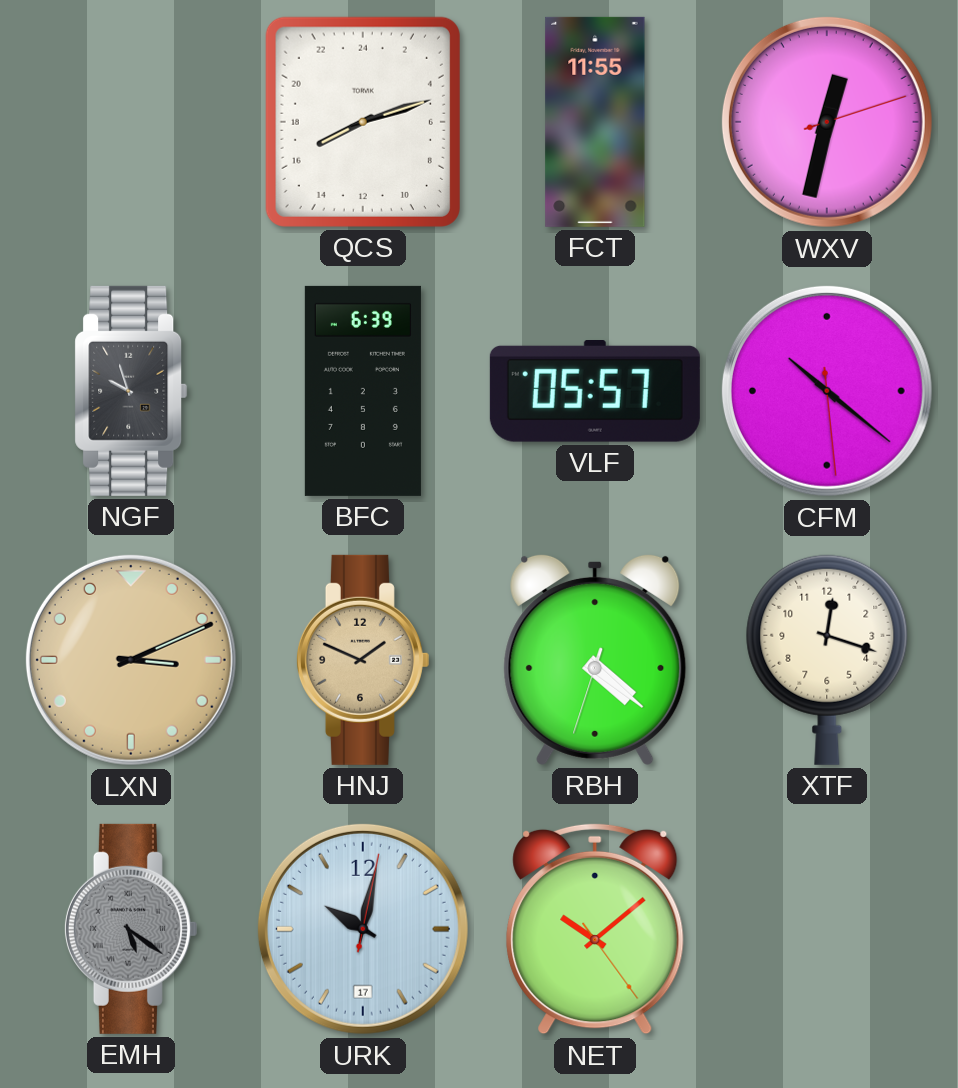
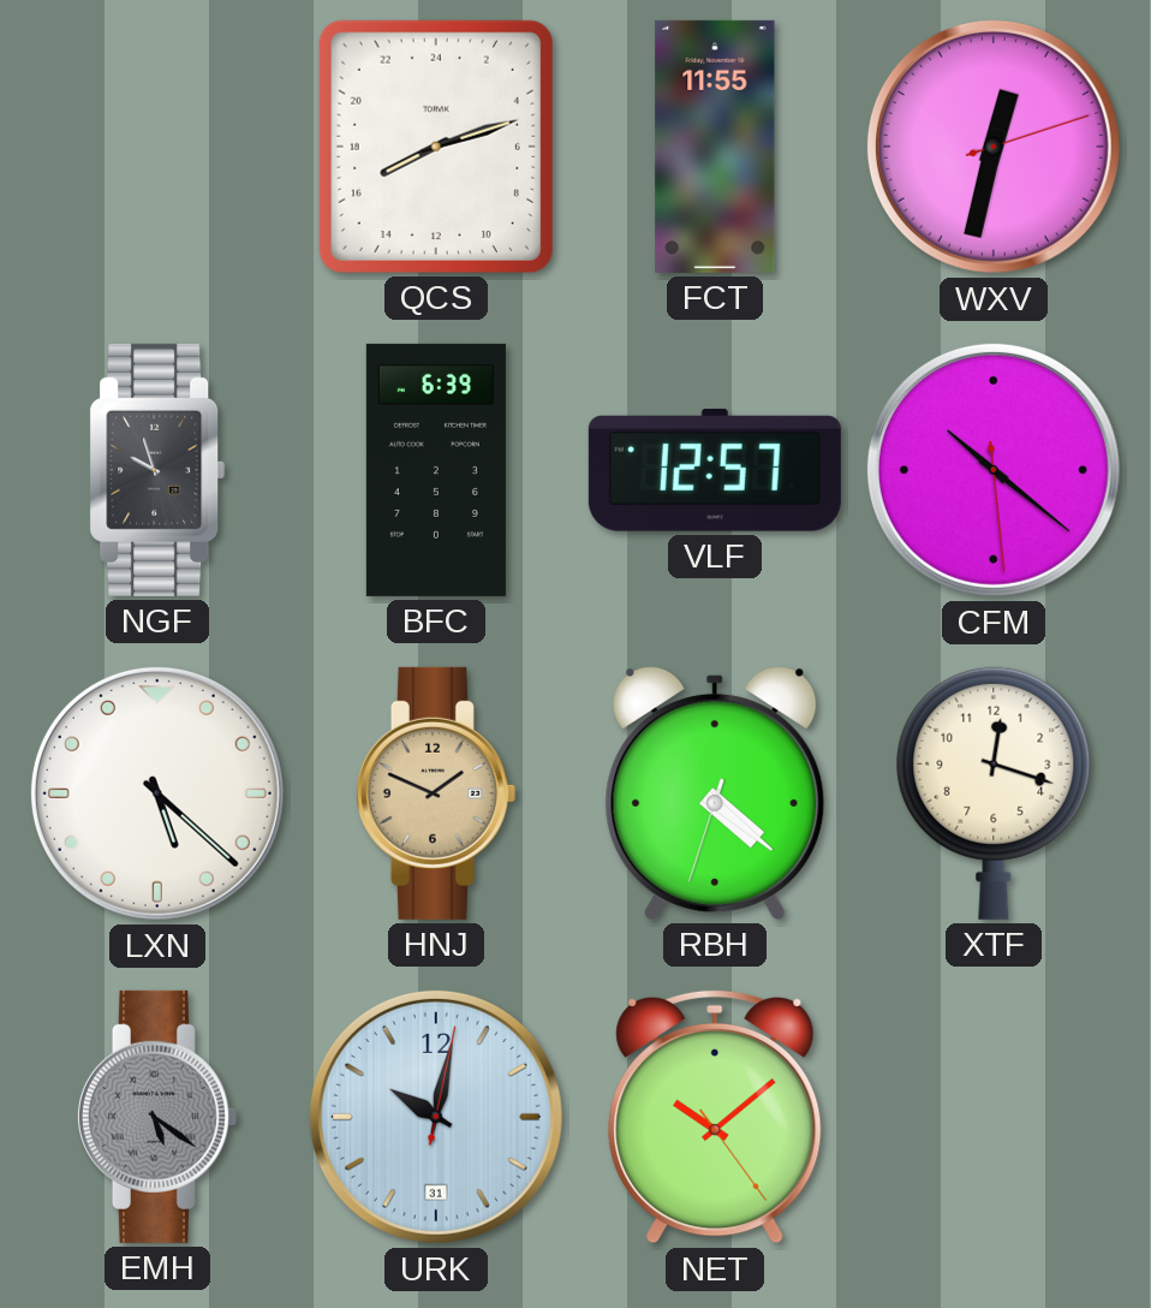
VLF: 05:57 -> 12:57 (715, 471)
LXN: 3:11 -> 5:22 (157, 793)
LXN dial: champagne -> white (157, 793)
URK date: 17 -> 31 (436, 1117)
